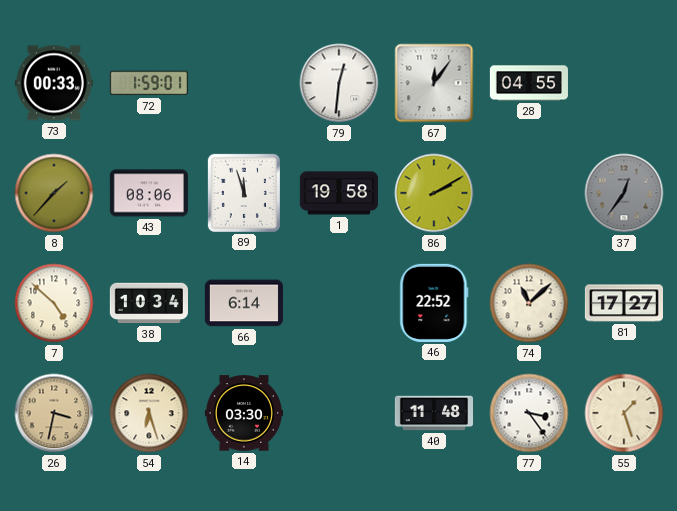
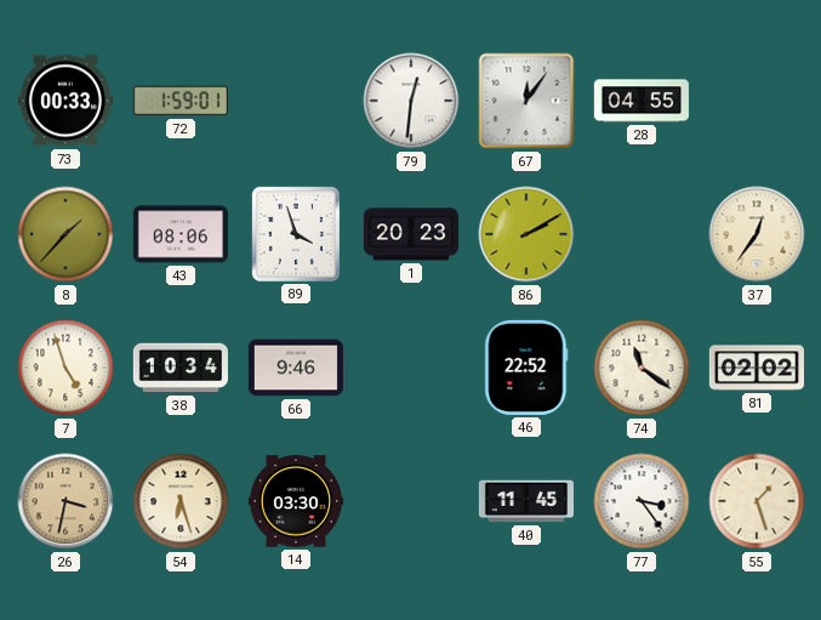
89: 11:57 -> 3:57 (296, 234)
1: 19:58 -> 20:23 (411, 234)
37 dial: grey -> cream (757, 234)
7: 4:52 -> 4:57 (65, 368)
66: 6:14 -> 9:46 (296, 368)
74: 11:08 -> 11:21 (642, 368)
81: 17:27 -> 02:02 (756, 368)
40: 11:48 -> 11:45 (525, 501)
